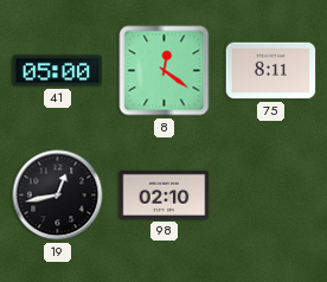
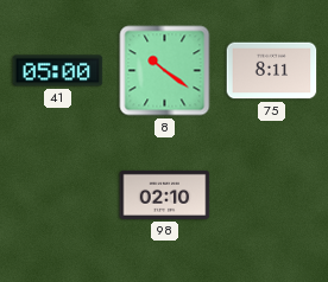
8: 12:21 -> 10:21 (165, 71)
19: 12:43 -> none (58, 196)
